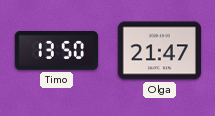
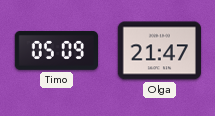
Timo: 13:50 -> 05:09 (56, 51)
